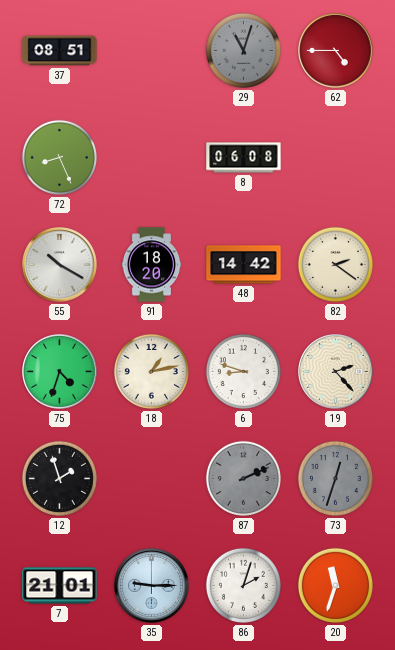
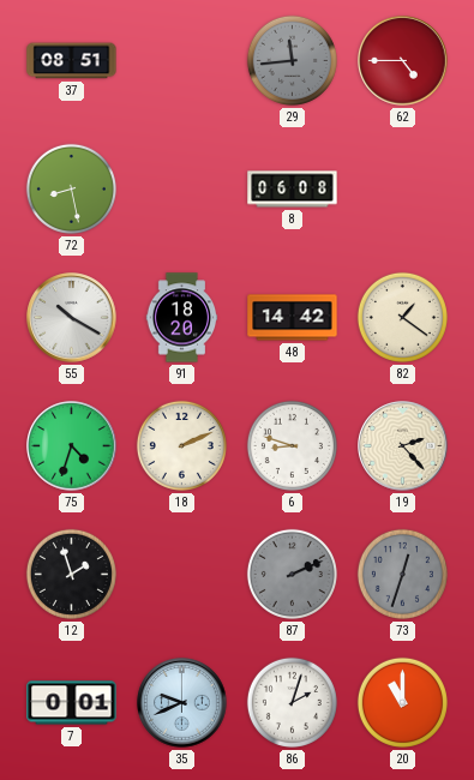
29: 11:03 -> 11:44 (292, 60)
72: 8:26 -> 8:28 (71, 188)
82: 2:21 -> 1:21 (402, 317)
18: 1:13 -> 2:11 (181, 445)
7: 21:01 -> 0:01 (72, 703)
35: 9:15 -> 9:41 (182, 703)
20: 11:33 -> 11:00 (402, 702)
